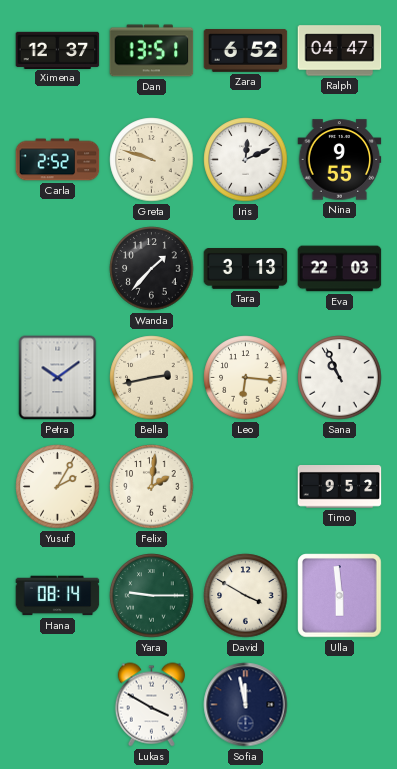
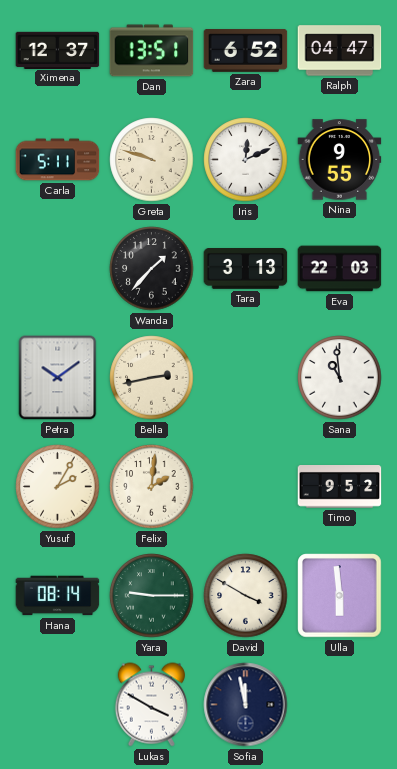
Carla: 2:52 -> 5:11 (58, 160)
Leo: 6:16 -> none (246, 378)
Sana: 10:56 -> 10:59 (340, 378)
